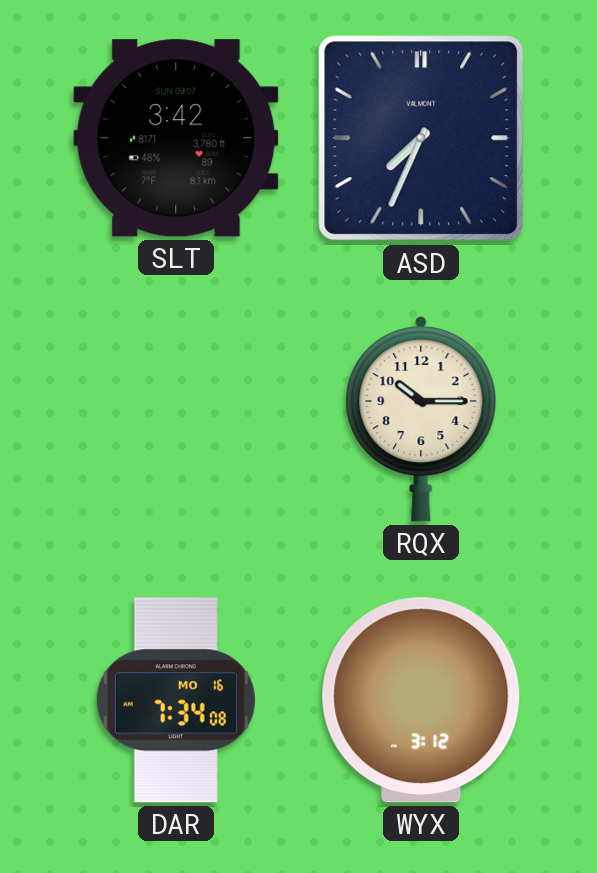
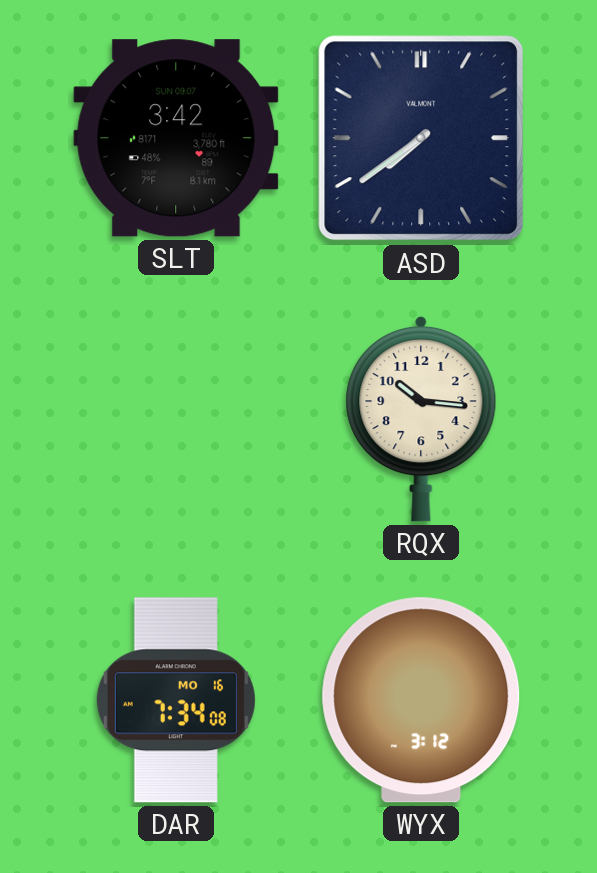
ASD: 7:34 -> 7:39 (421, 138)
RQX: 10:15 -> 10:16 (421, 419)
